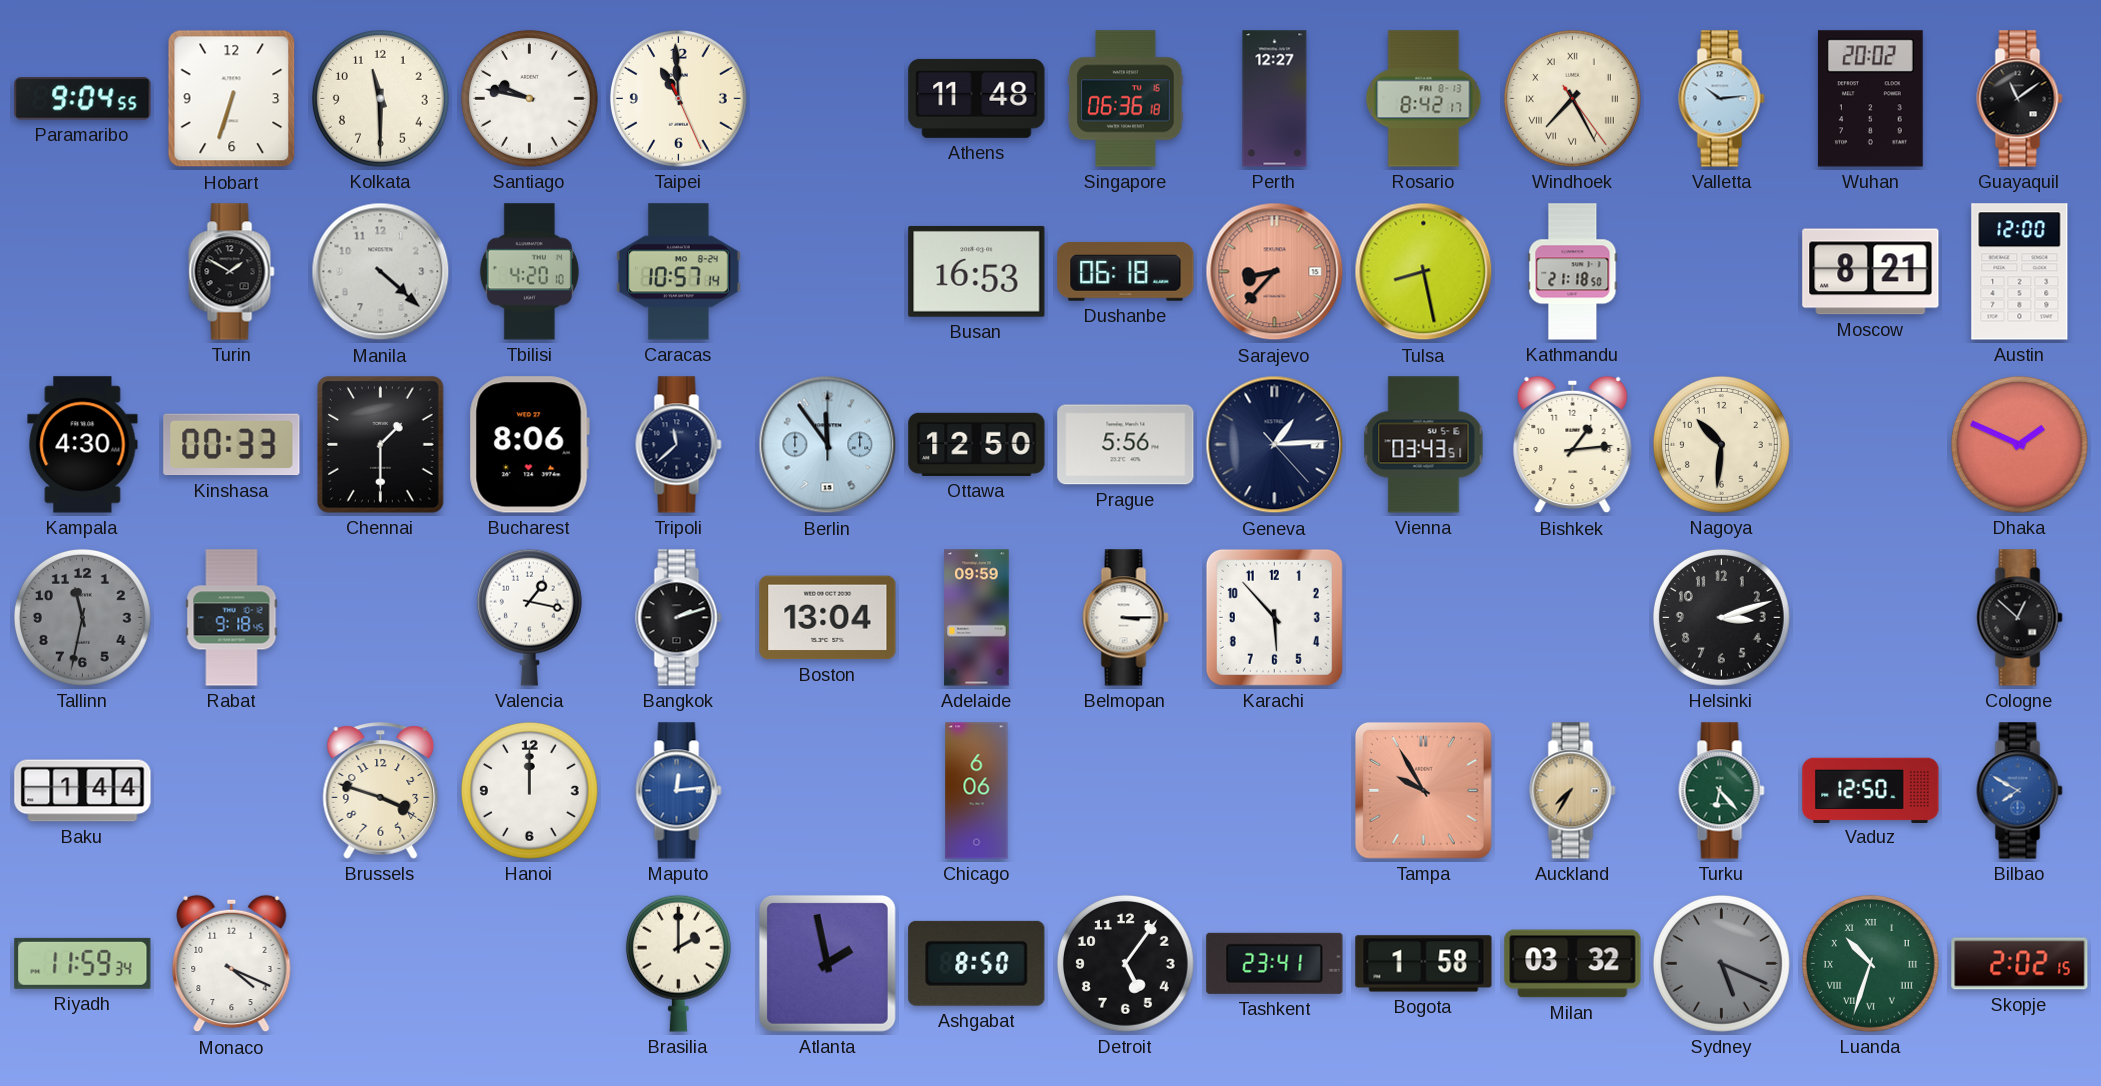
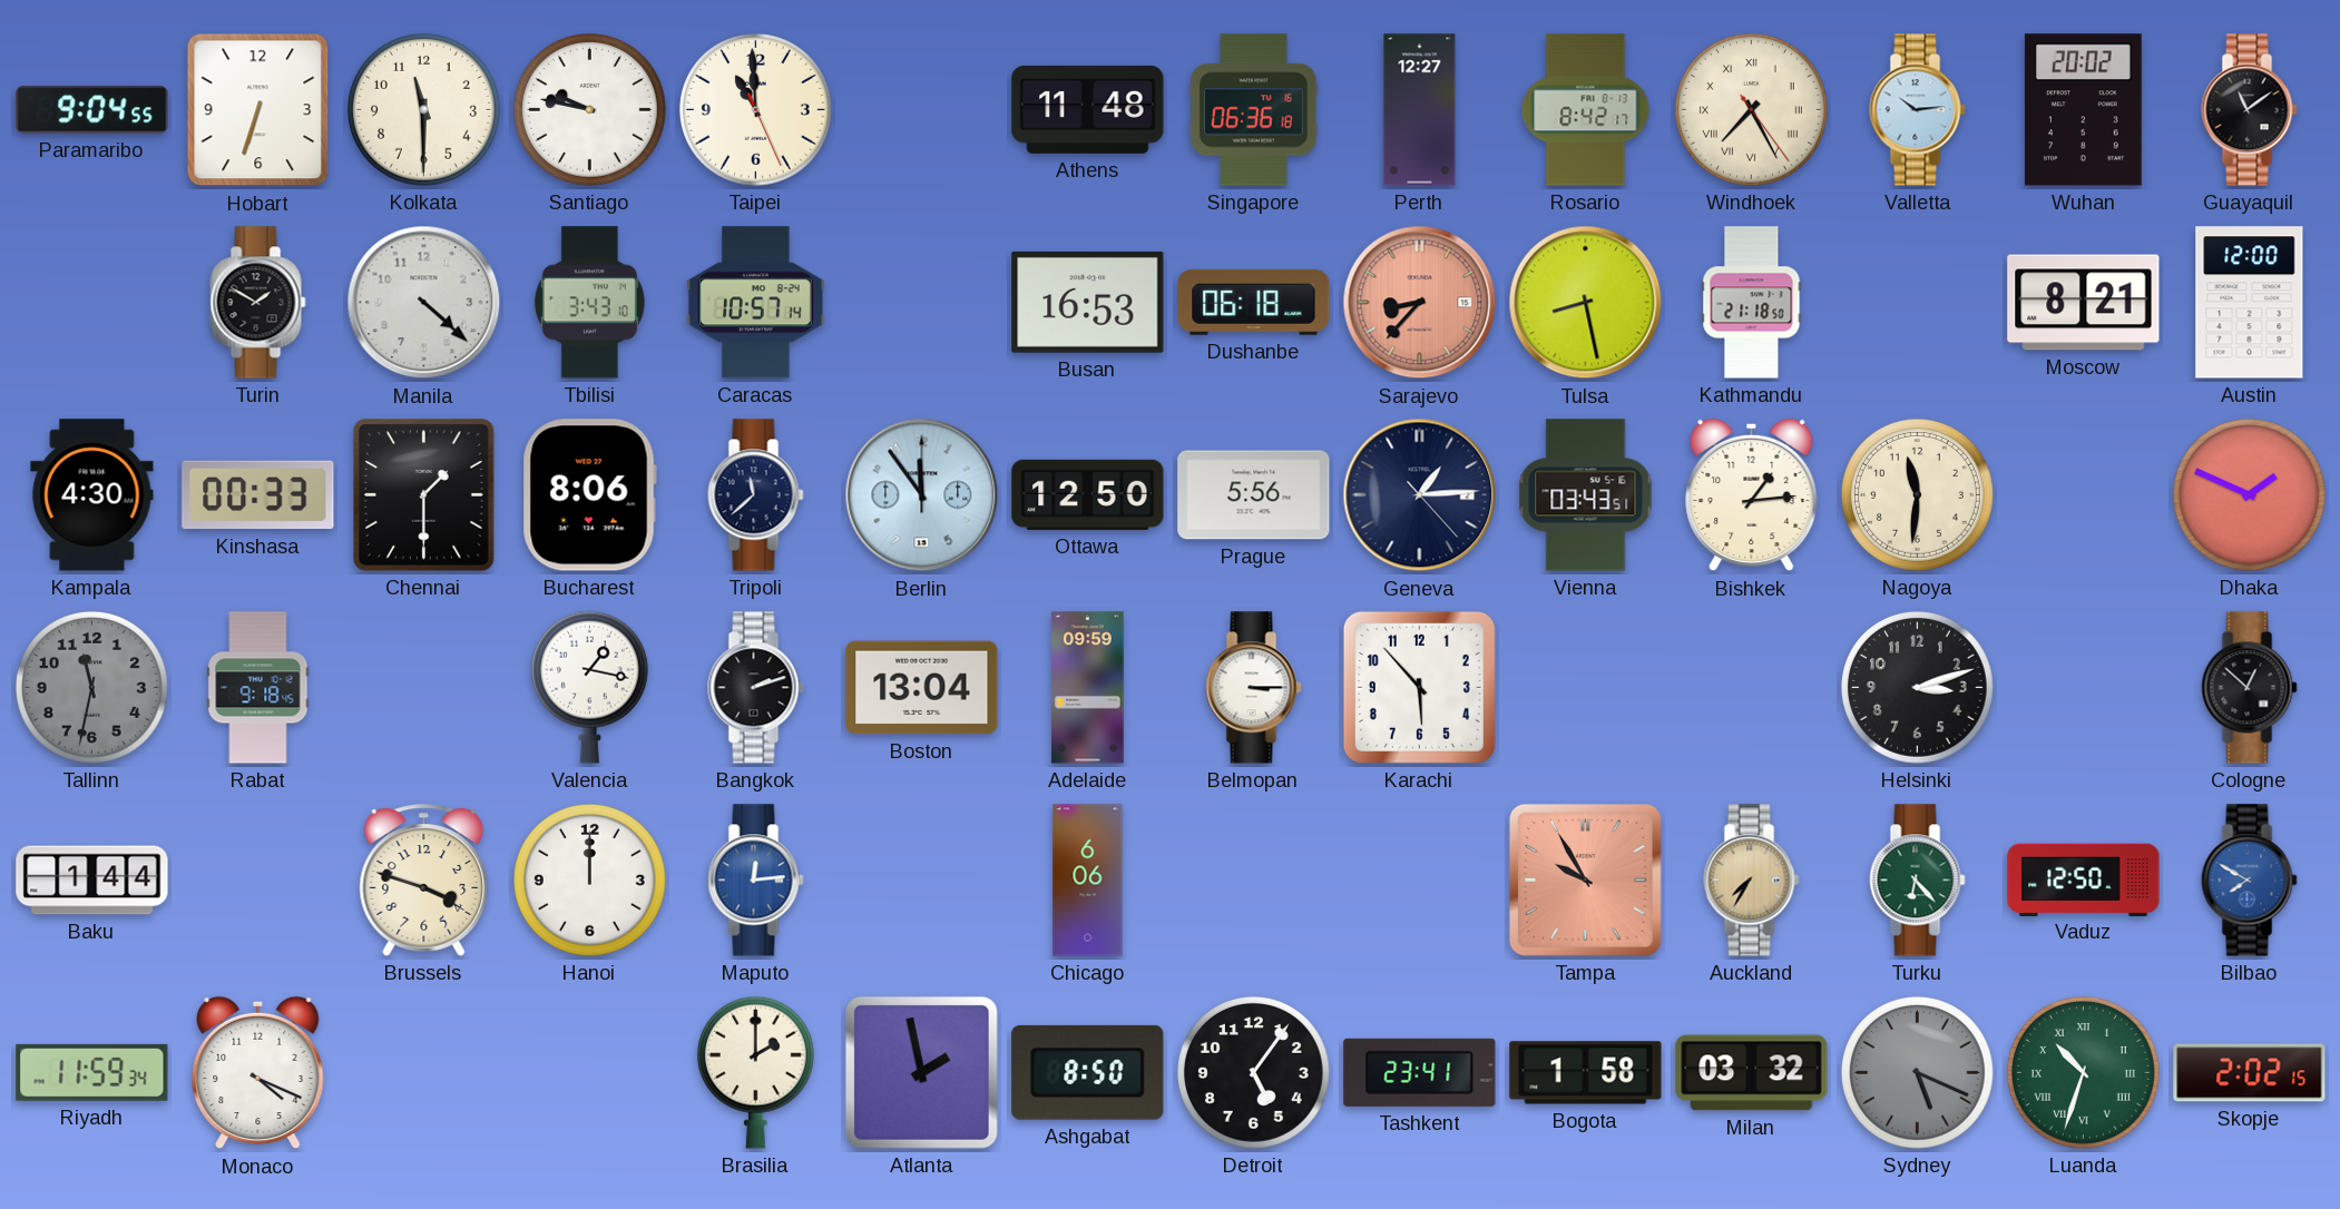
Tbilisi: 4:20 -> 3:43 (589, 303)
Nagoya: 10:31 -> 11:31 (1917, 494)
